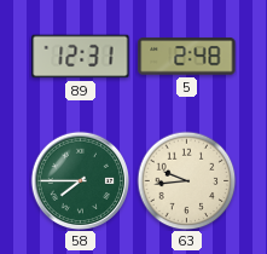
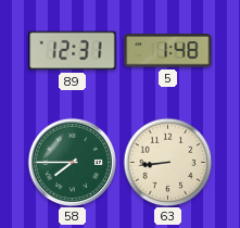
5: 2:48 -> 1:48 (168, 51)
63: 9:44 -> 8:44 (167, 162)
